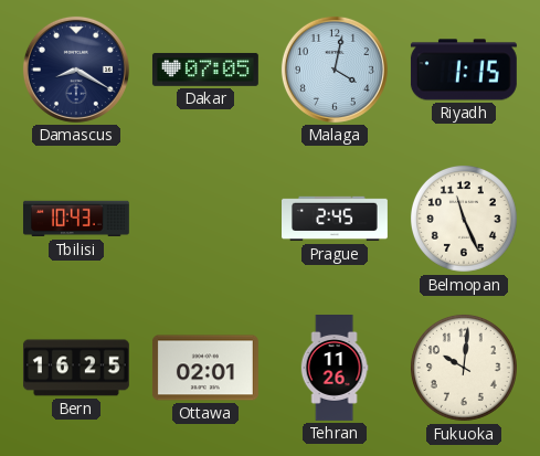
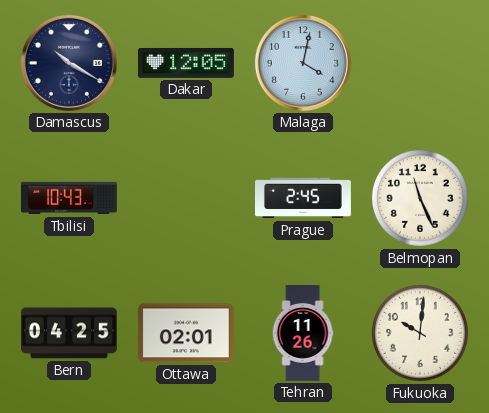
Damascus: 8:20 -> 10:20 (69, 63)
Dakar: 07:05 -> 12:05 (186, 63)
Riyadh: 1:15 -> none (464, 70)
Bern: 16:25 -> 04:25 (69, 333)
